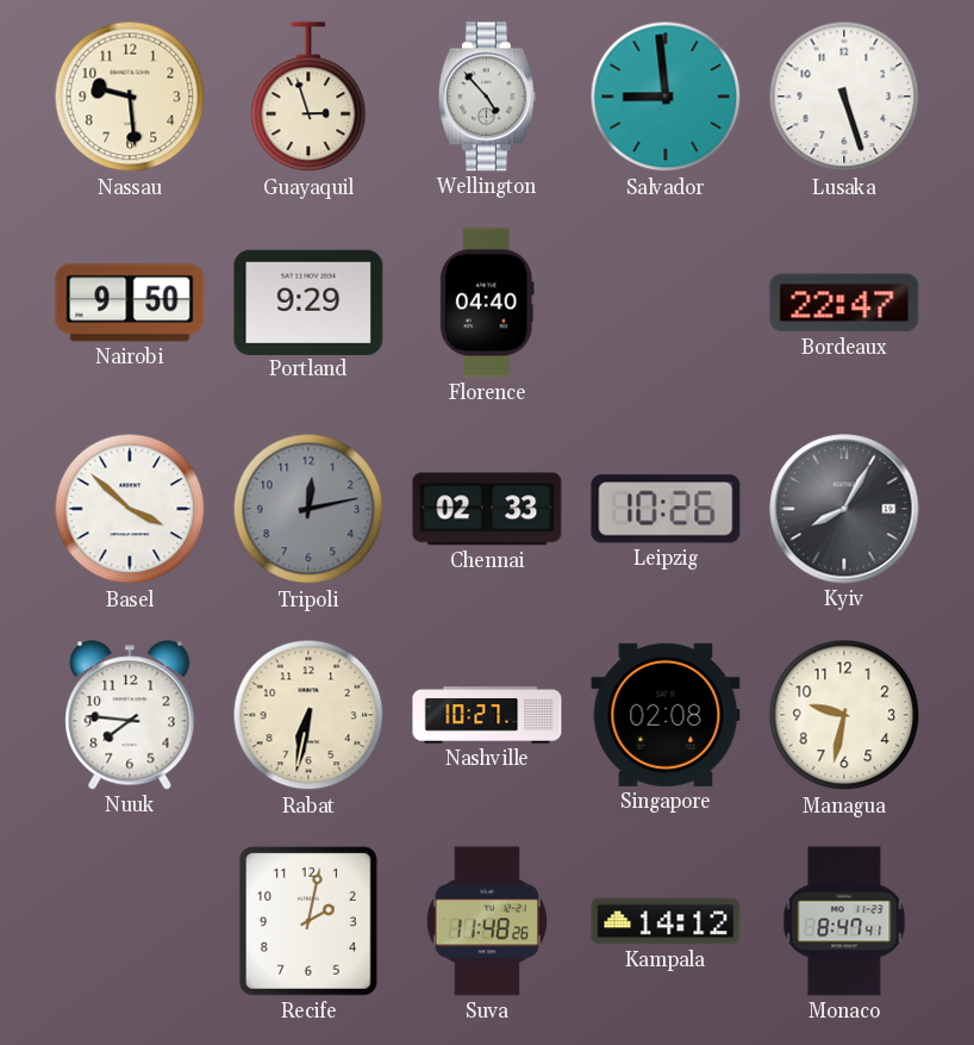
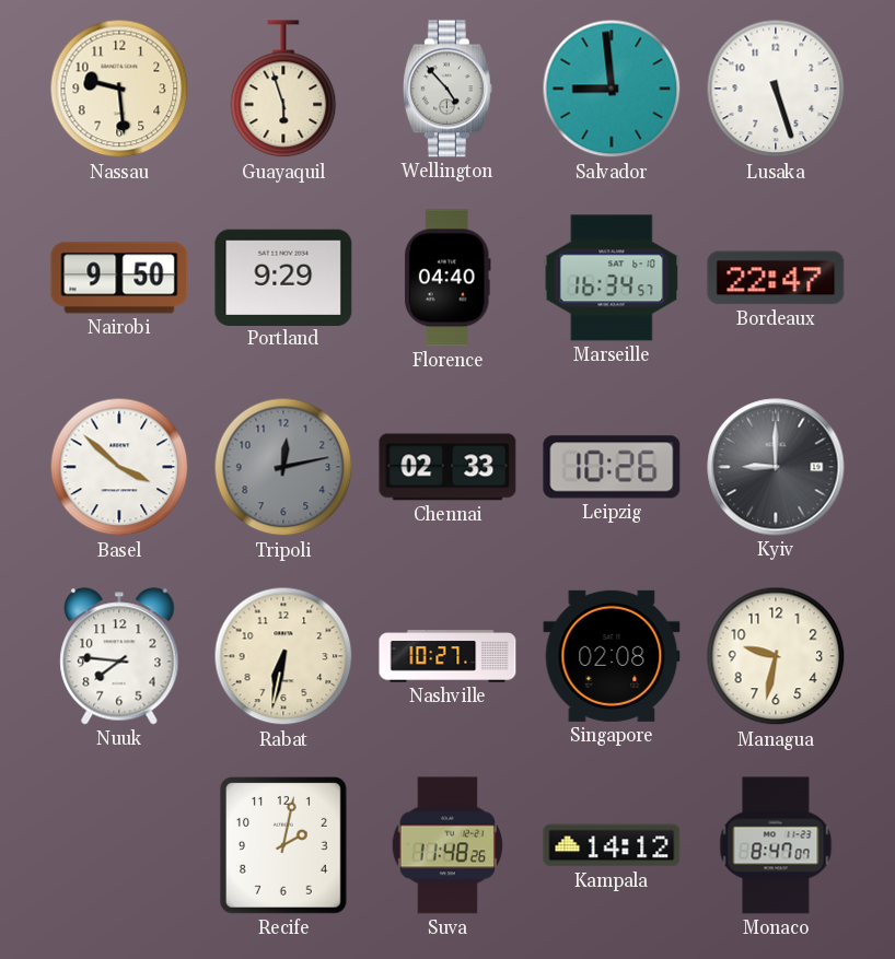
Guayaquil: 2:57 -> 5:57 (283, 90)
Marseille: none -> 16:34 (612, 278)
Kyiv: 8:05 -> 9:00 (776, 467)
Monaco: 8:47:41 -> 8:47:07 (776, 845)
